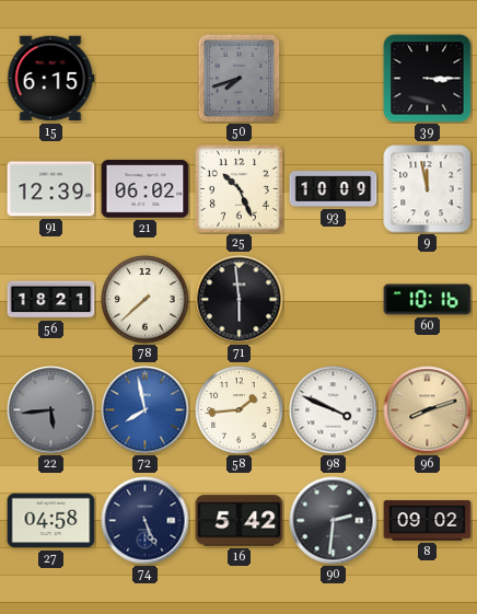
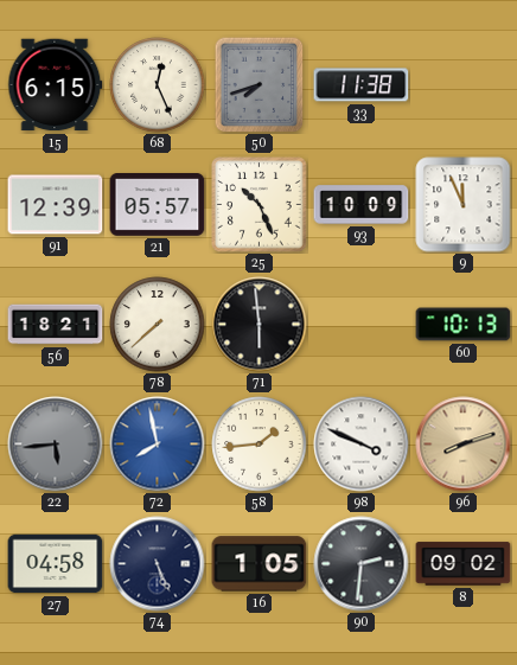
68: none -> 12:26 (158, 85)
33: none -> 11:38 (362, 85)
39: 3:15 -> none (428, 79)
21: 06:02 -> 05:57 (158, 205)
9: 11:58 -> 11:56 (464, 205)
60: 10:16 -> 10:13 (464, 325)
16: 5:42 -> 1:05 (260, 564)
